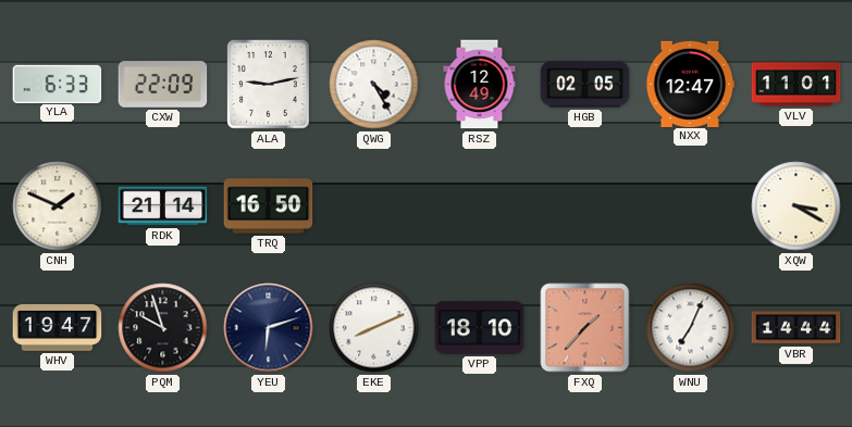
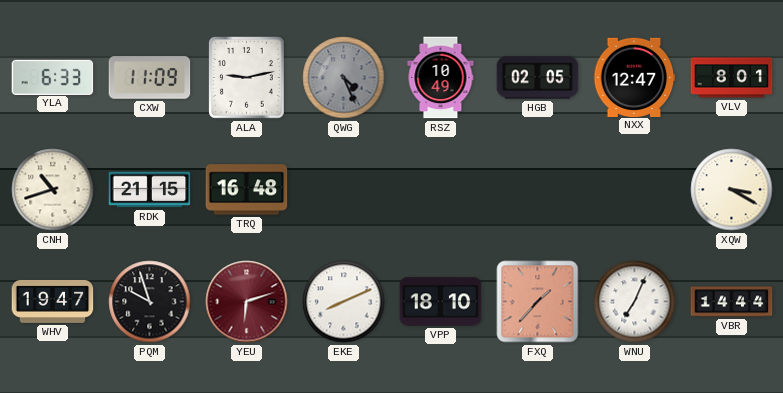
CXW: 22:09 -> 11:09 (150, 78)
QWG: 4:25 -> 4:26 (344, 78)
QWG dial: white -> grey (344, 78)
RSZ: 12:49 -> 10:49 (441, 78)
VLV: 11:01 -> 8:01 (732, 78)
CNH: 1:49 -> 10:42 (53, 190)
RDK: 21:14 -> 21:15 (150, 190)
TRQ: 16:50 -> 16:48 (247, 190)
YEU dial: navy -> burgundy (247, 302)
